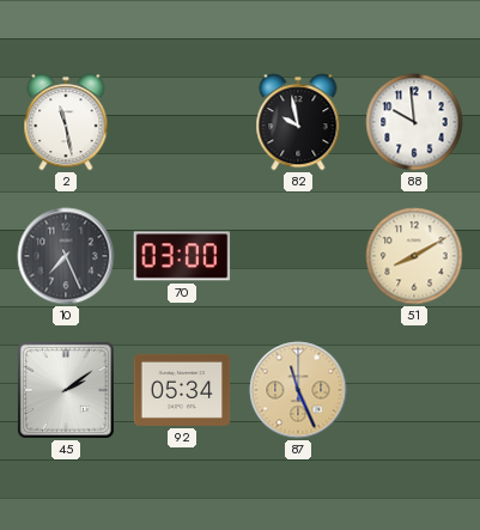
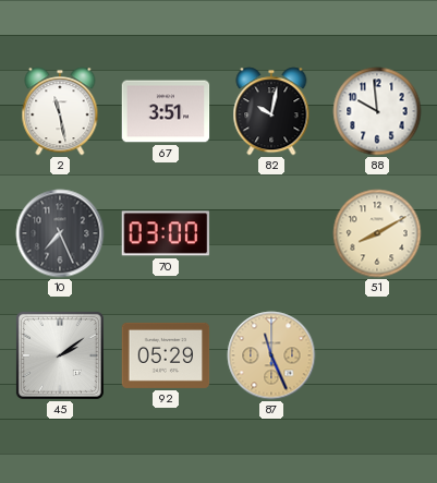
67: none -> 3:51 (166, 111)
82: 9:58 -> 10:02 (271, 111)
92: 05:34 -> 05:29 (166, 355)
